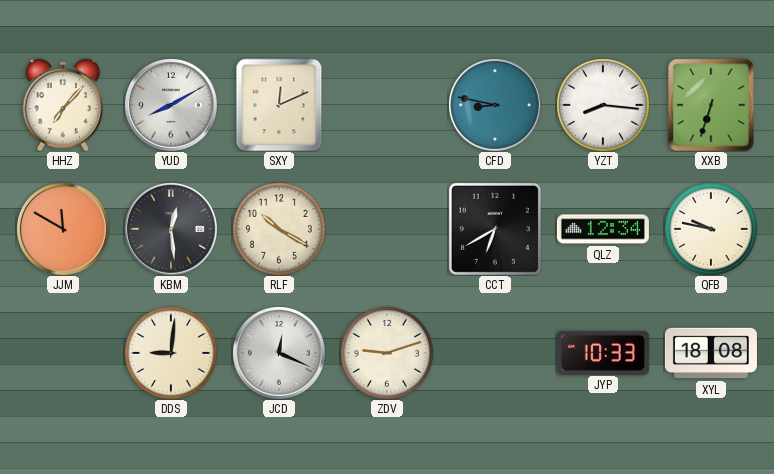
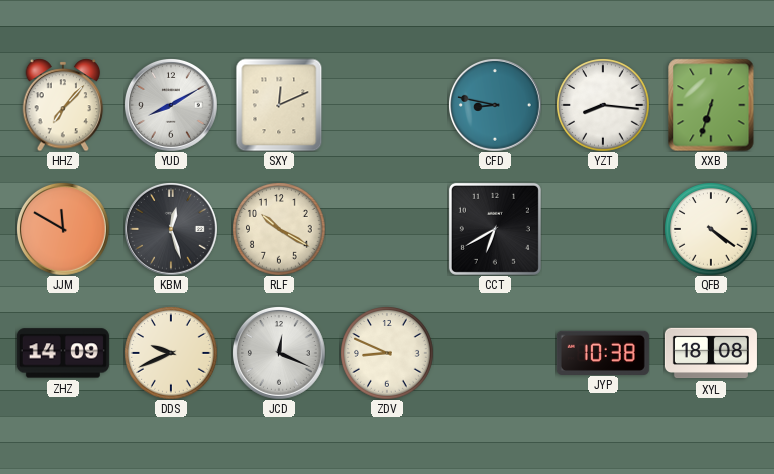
KBM: 12:29 -> 12:27 (171, 229)
QLZ: 12:34 -> none (603, 229)
QFB: 9:47 -> 4:21 (711, 229)
ZHZ: none -> 14:09 (63, 353)
DDS: 9:01 -> 9:41 (171, 353)
ZDV: 9:12 -> 8:49 (387, 353)
JYP: 10:33 -> 10:38 (603, 352)
